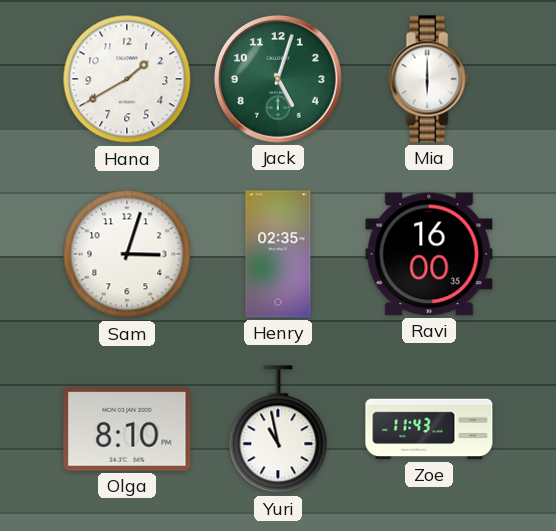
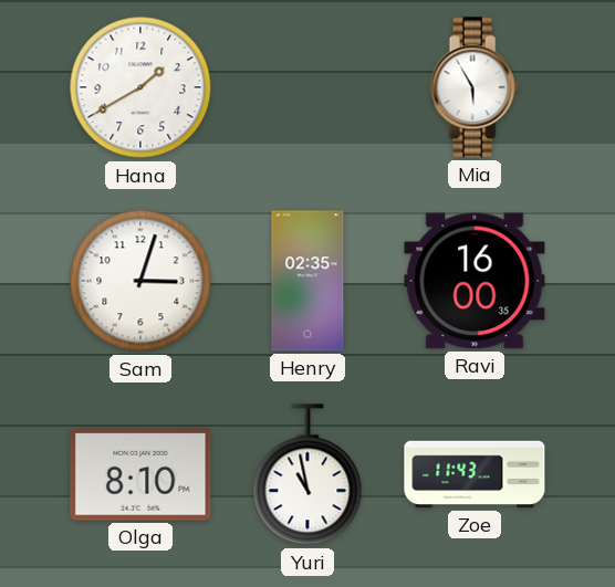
Jack: 5:03 -> none (278, 79)
Mia: 6:00 -> 5:55 (475, 87)
